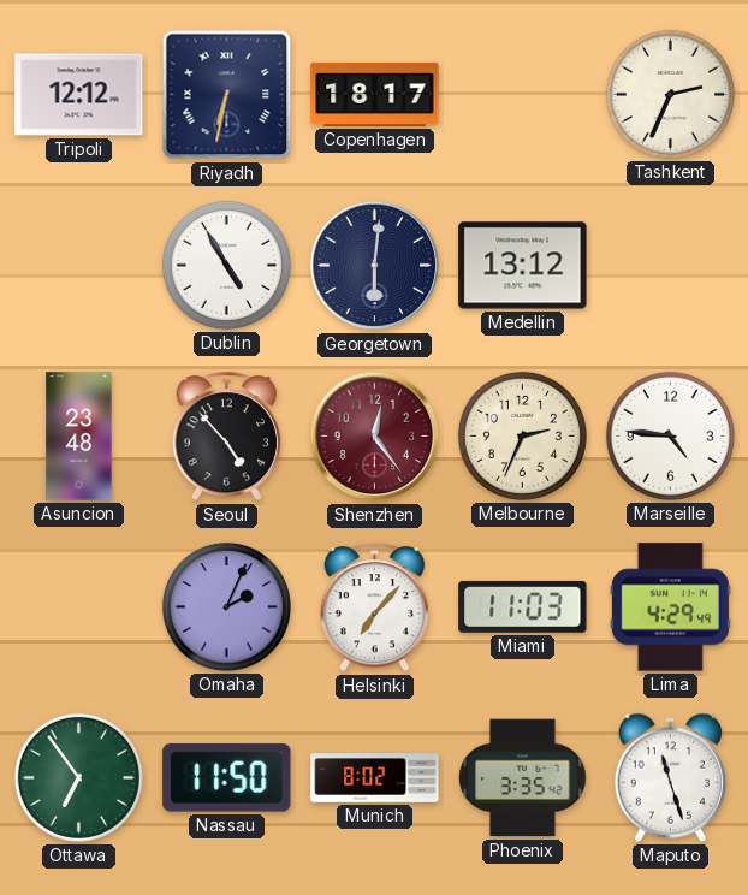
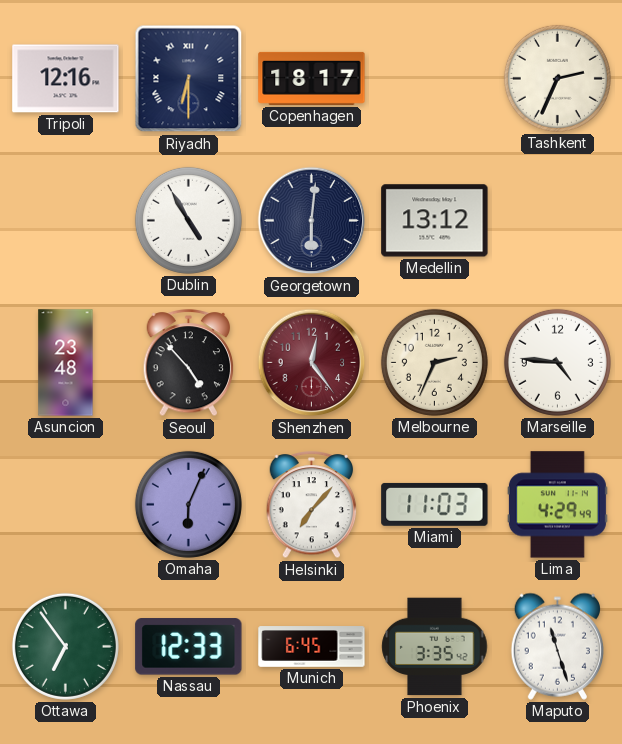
Tripoli: 12:12 -> 12:16 (66, 79)
Riyadh: 6:32 -> 6:30 (189, 79)
Omaha: 2:04 -> 6:04 (188, 504)
Nassau: 11:50 -> 12:33 (189, 647)
Munich: 8:02 -> 6:45 (312, 647)
